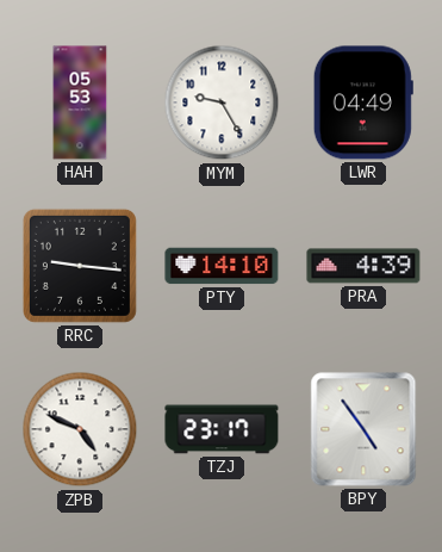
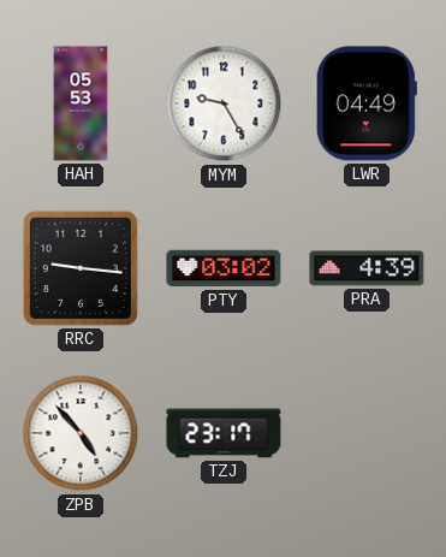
PTY: 14:10 -> 03:02 (224, 268)
ZPB: 4:49 -> 4:53 (81, 433)
BPY: 4:54 -> none (363, 429)
